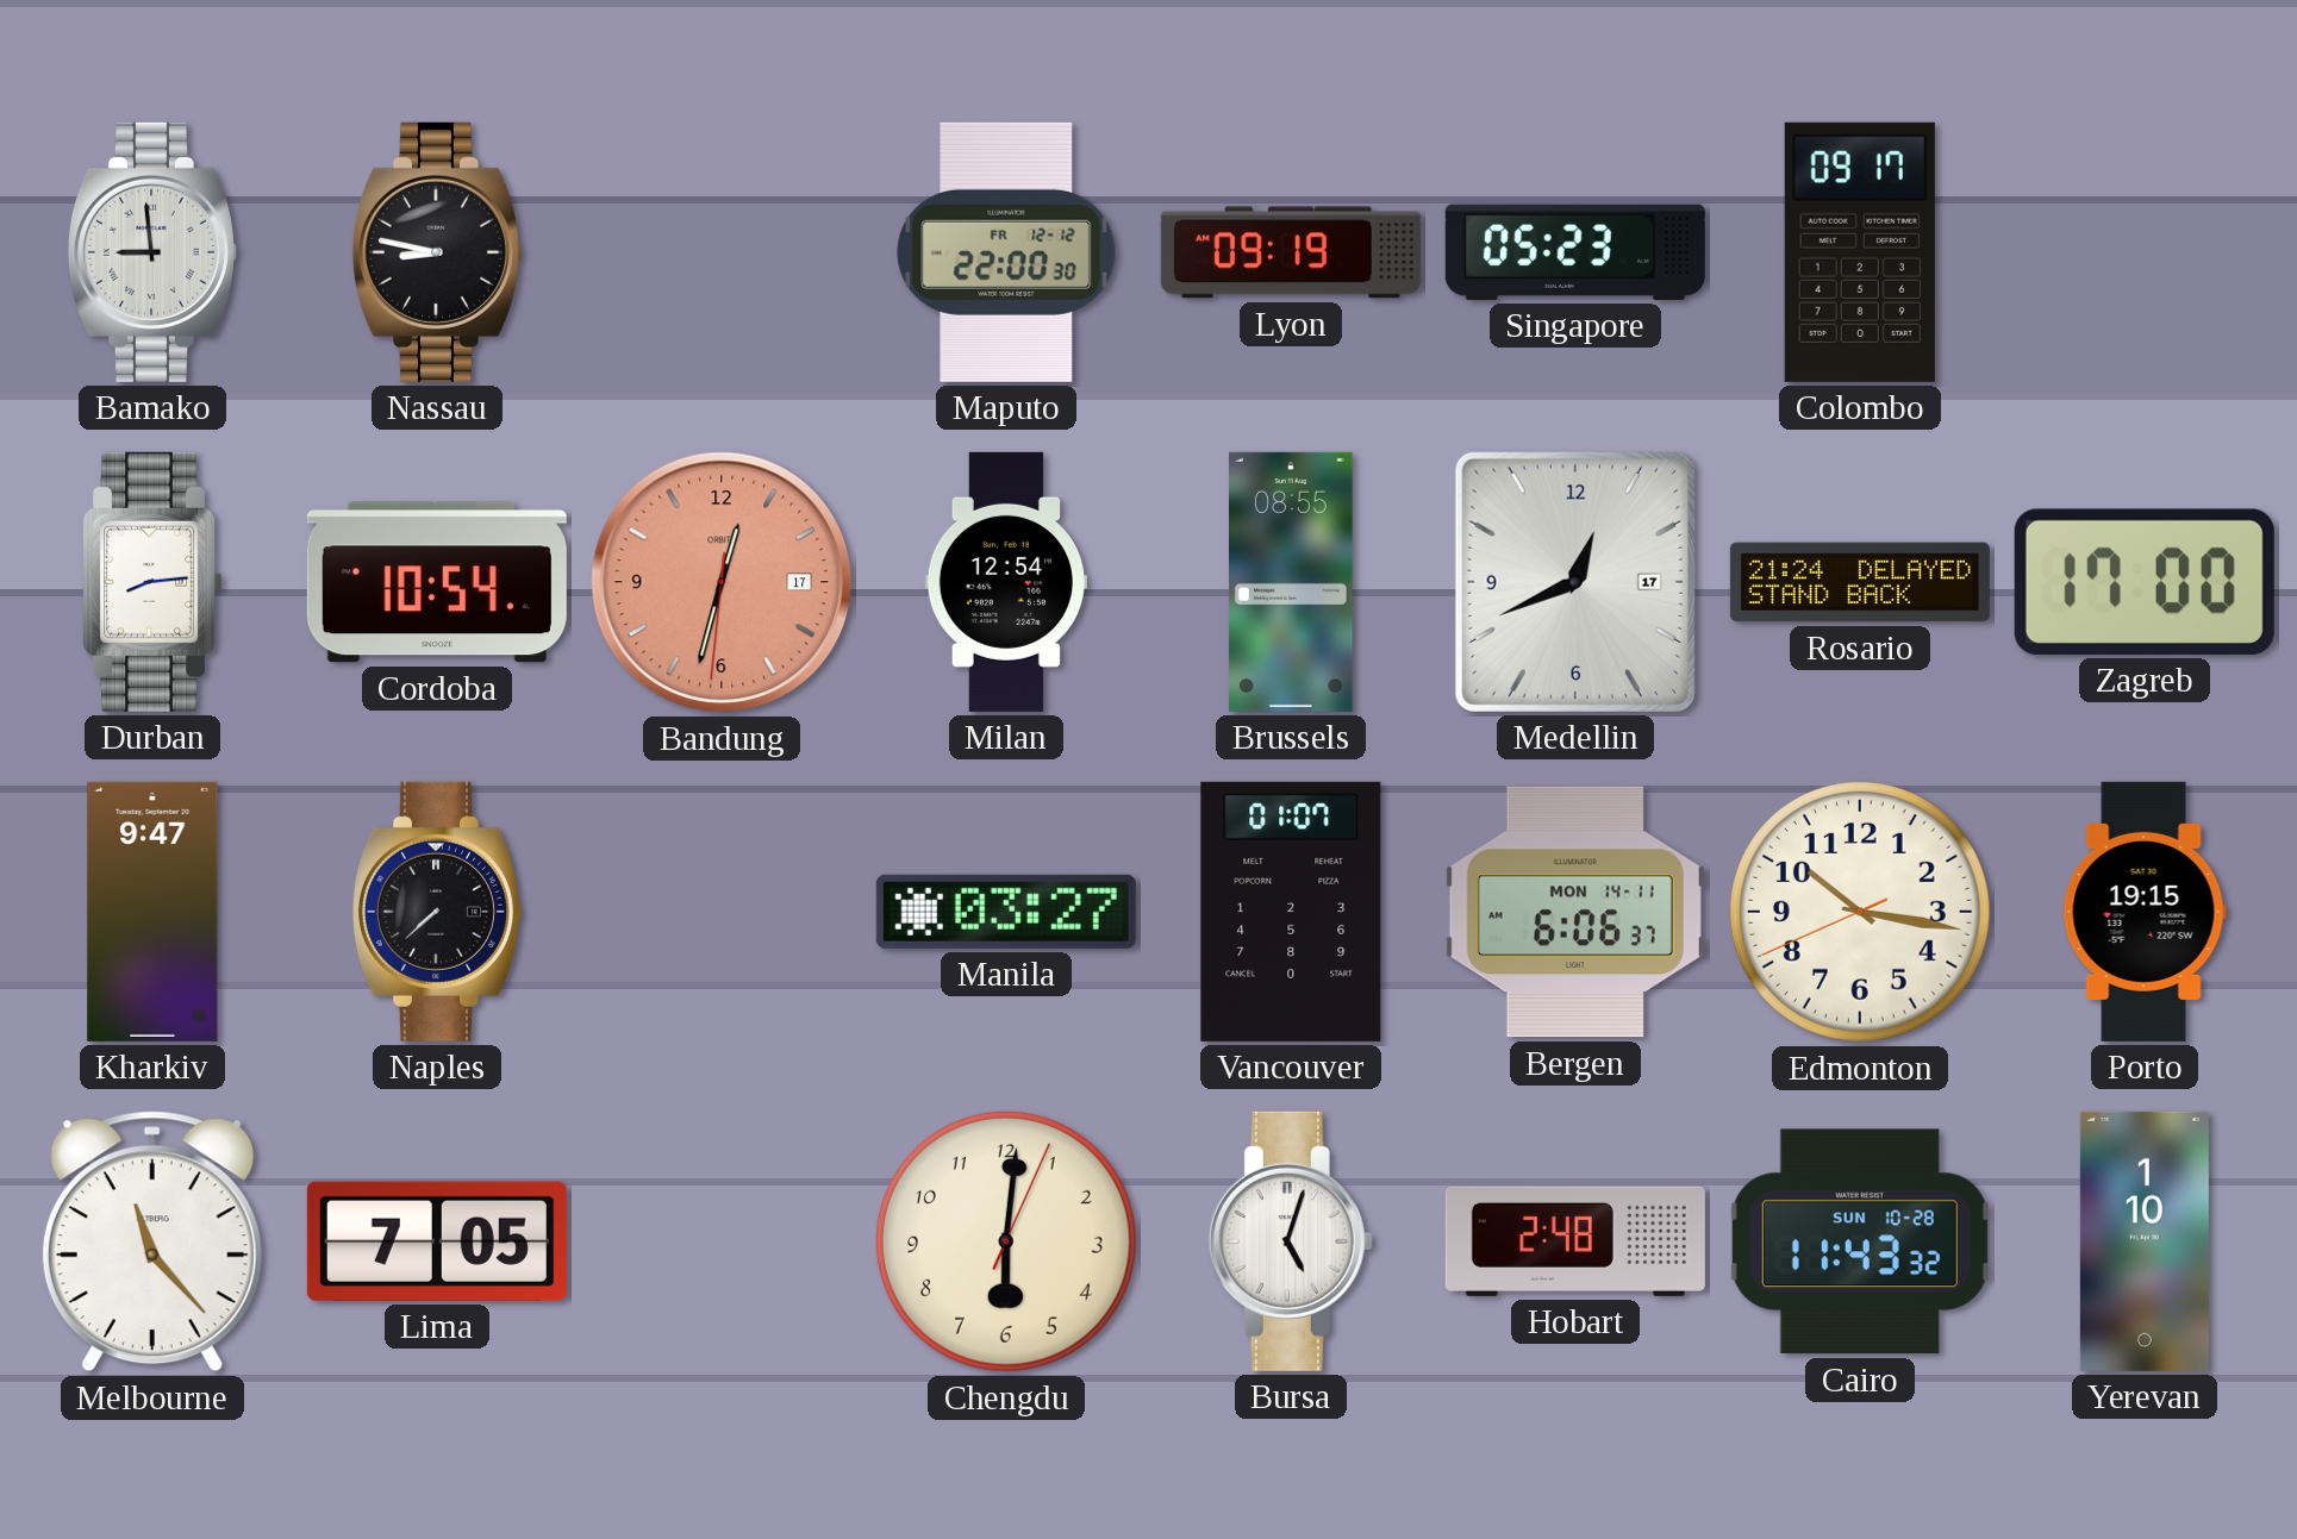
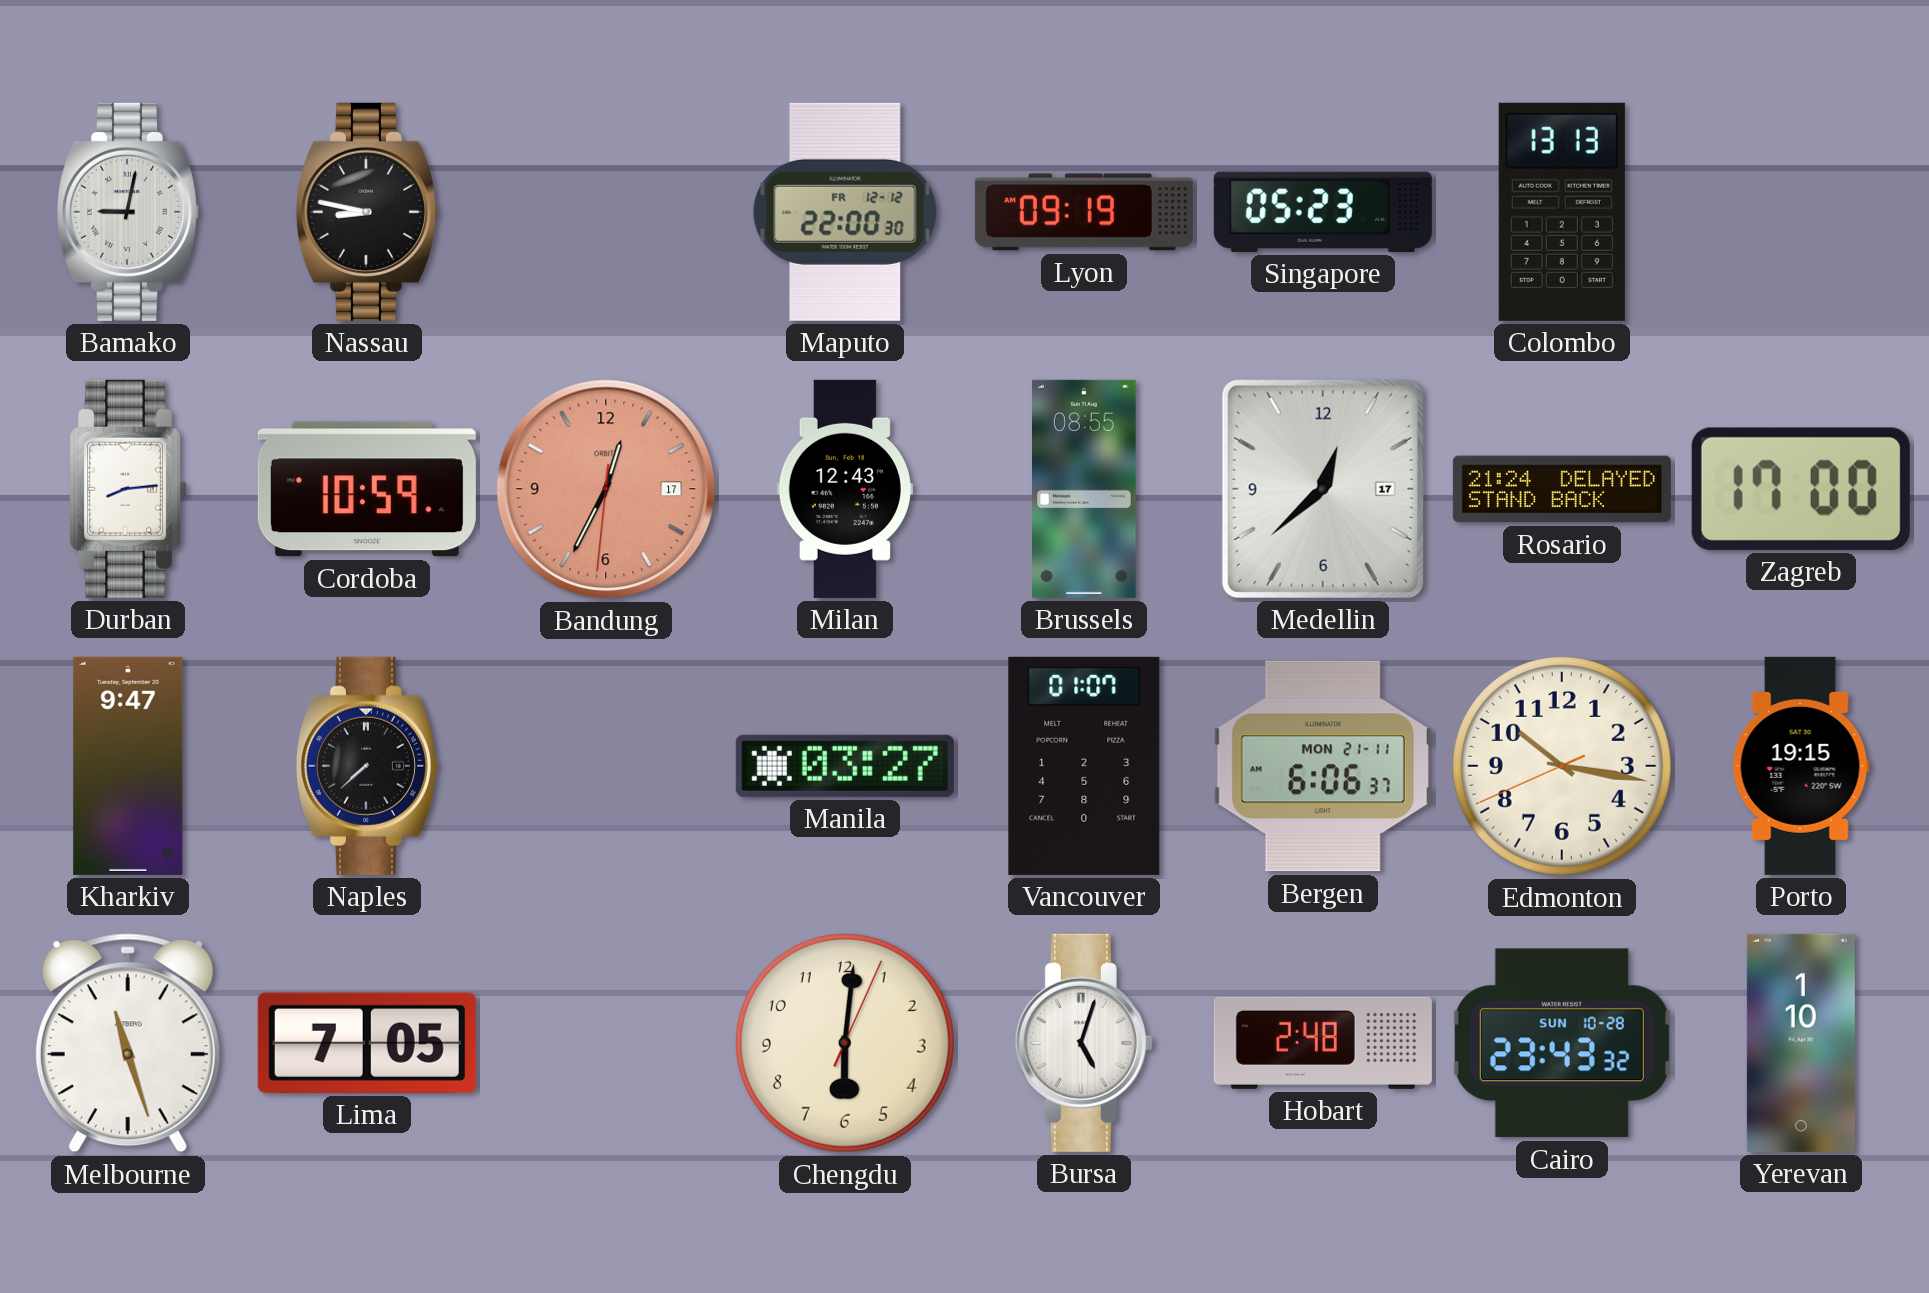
Bamako: 8:59 -> 9:02 (128, 212)
Colombo: 09:17 -> 13:13 (1562, 212)
Cordoba: 10:54 -> 10:59 (367, 489)
Bandung: 12:32 -> 12:34 (606, 489)
Milan: 12:54 -> 12:43 (845, 489)
Medellin: 12:41 -> 12:38 (1323, 489)
Bergen date: MON 14-11 -> MON 21-11 (1323, 766)
Melbourne: 11:23 -> 11:27 (128, 1043)
Cairo: 11:43 -> 23:43 (1562, 1043)
